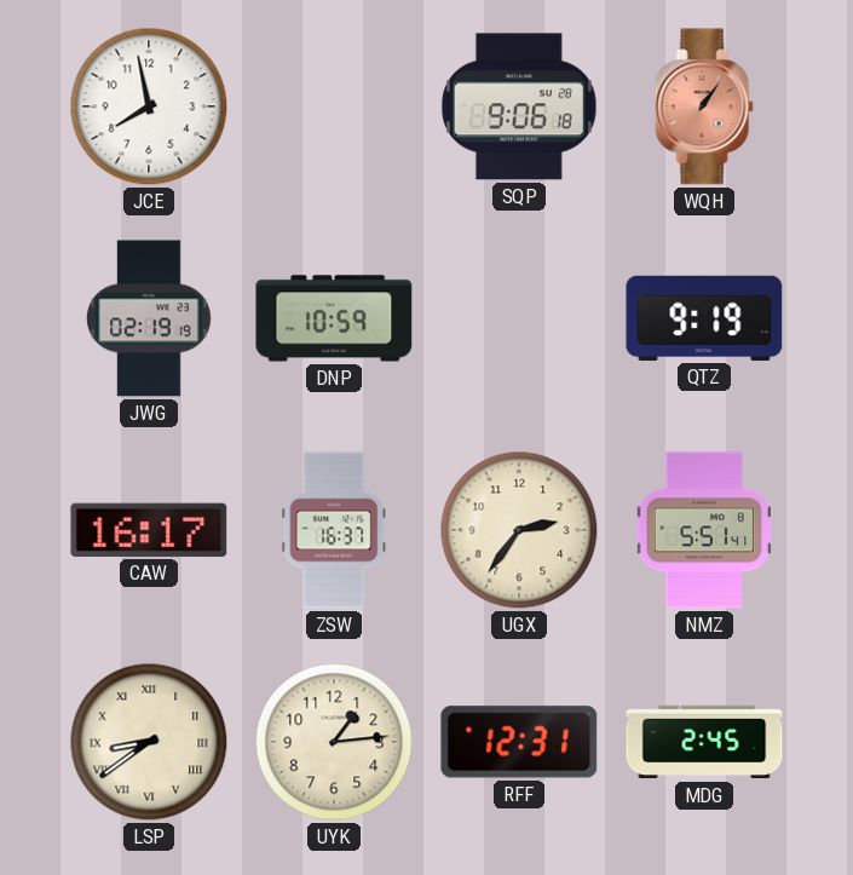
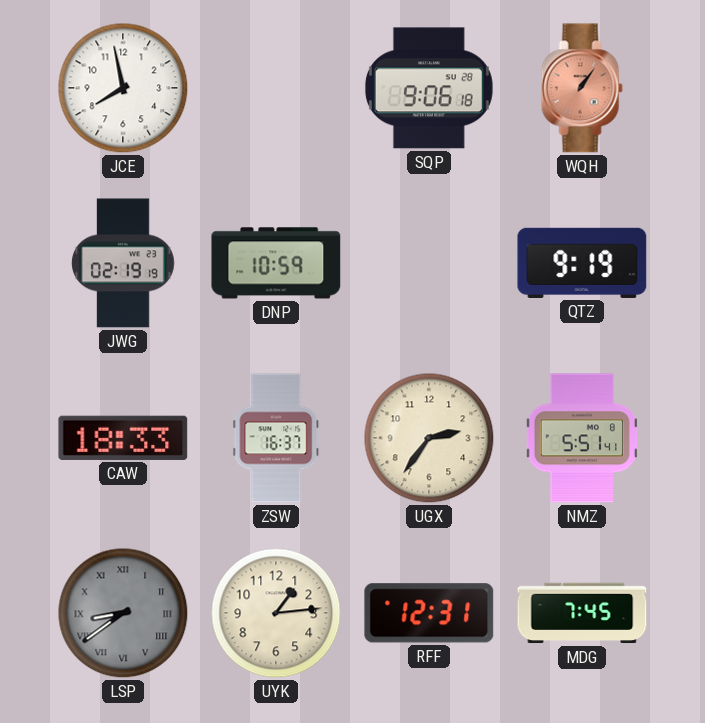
CAW: 16:17 -> 18:33 (123, 438)
LSP dial: cream -> grey (123, 613)
MDG: 2:45 -> 7:45 (582, 613)
